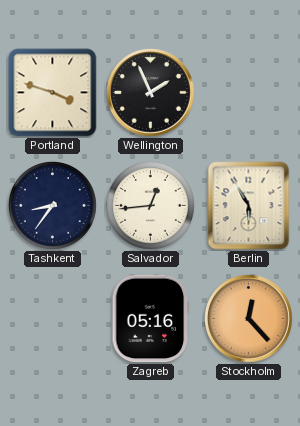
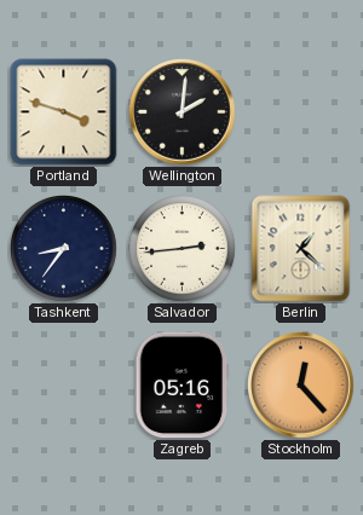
Wellington: 1:56 -> 2:01 (183, 112)
Salvador: 12:44 -> 2:44 (183, 249)
Berlin: 5:55 -> 1:22 (301, 249)
